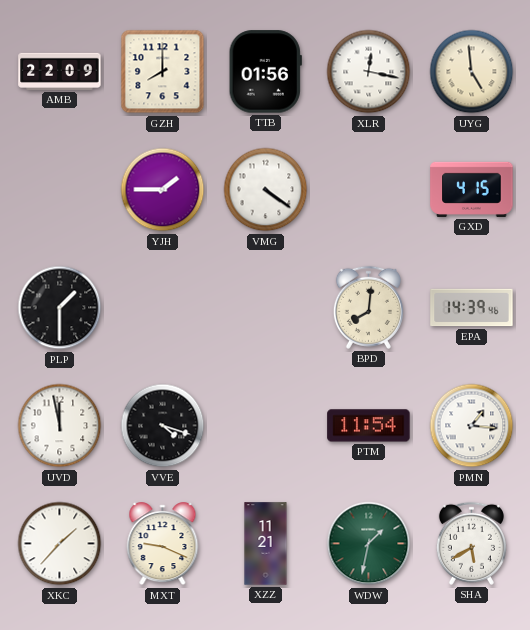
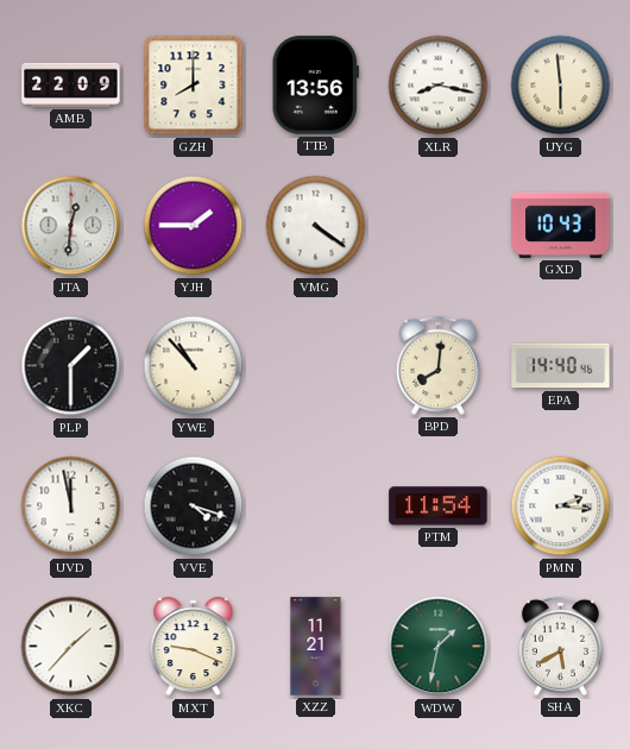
TTB: 01:56 -> 13:56 (315, 86)
XLR: 12:17 -> 8:17 (439, 86)
UYG: 4:59 -> 5:59 (561, 86)
JTA: none -> 12:31 (71, 226)
GXD: 4:15 -> 10:43 (561, 225)
YWE: none -> 10:53 (194, 366)
EPA: 14:39 -> 14:40 (561, 366)
PMN: 1:16 -> 2:16 (561, 506)
